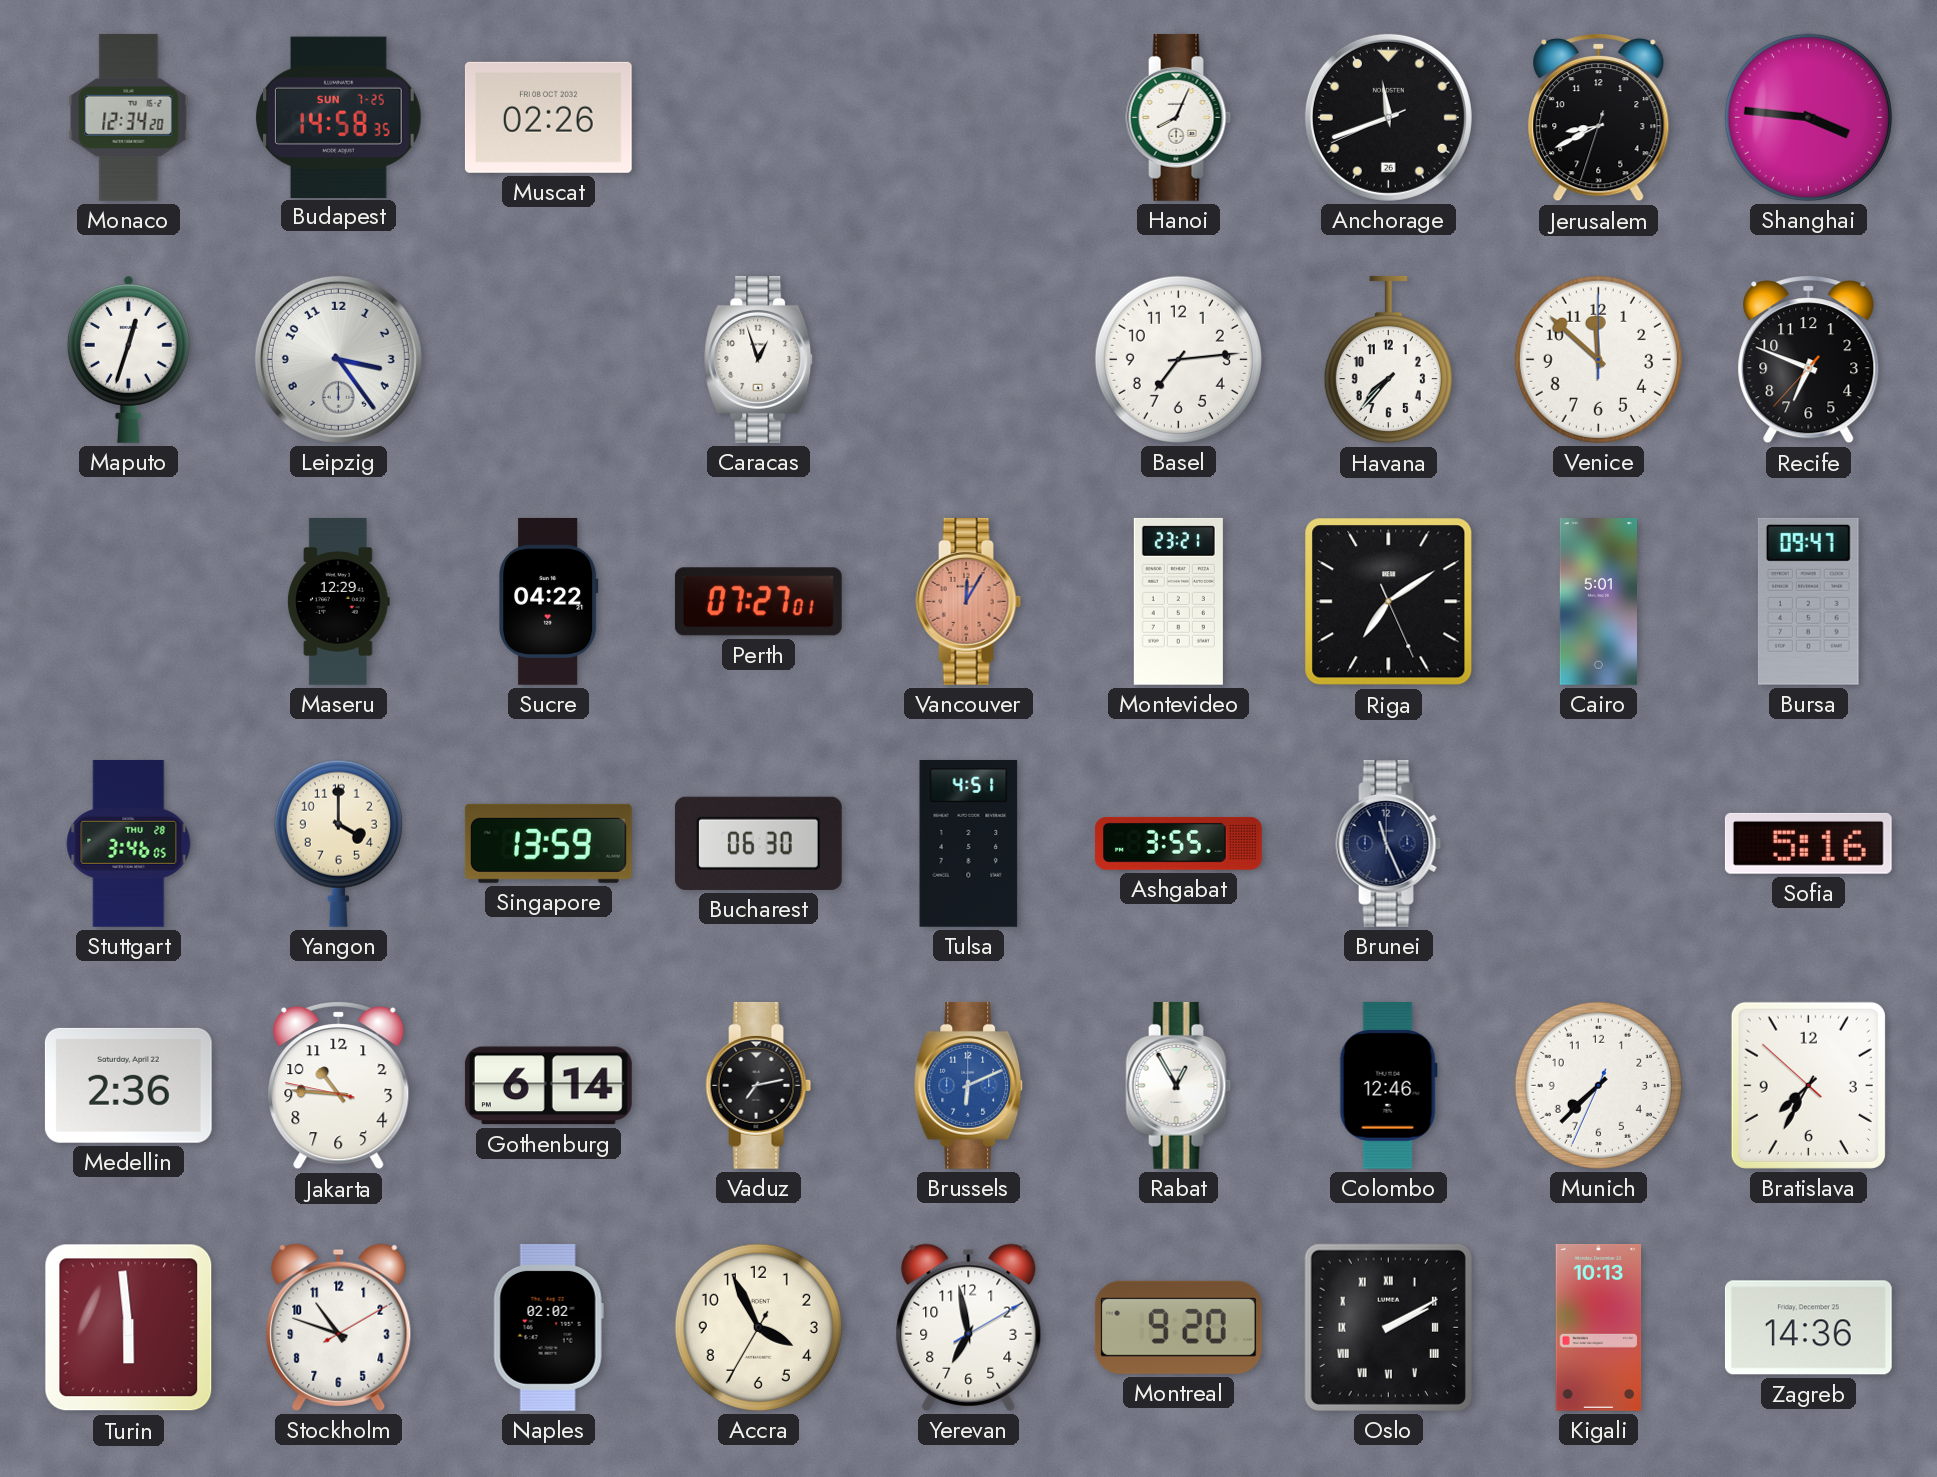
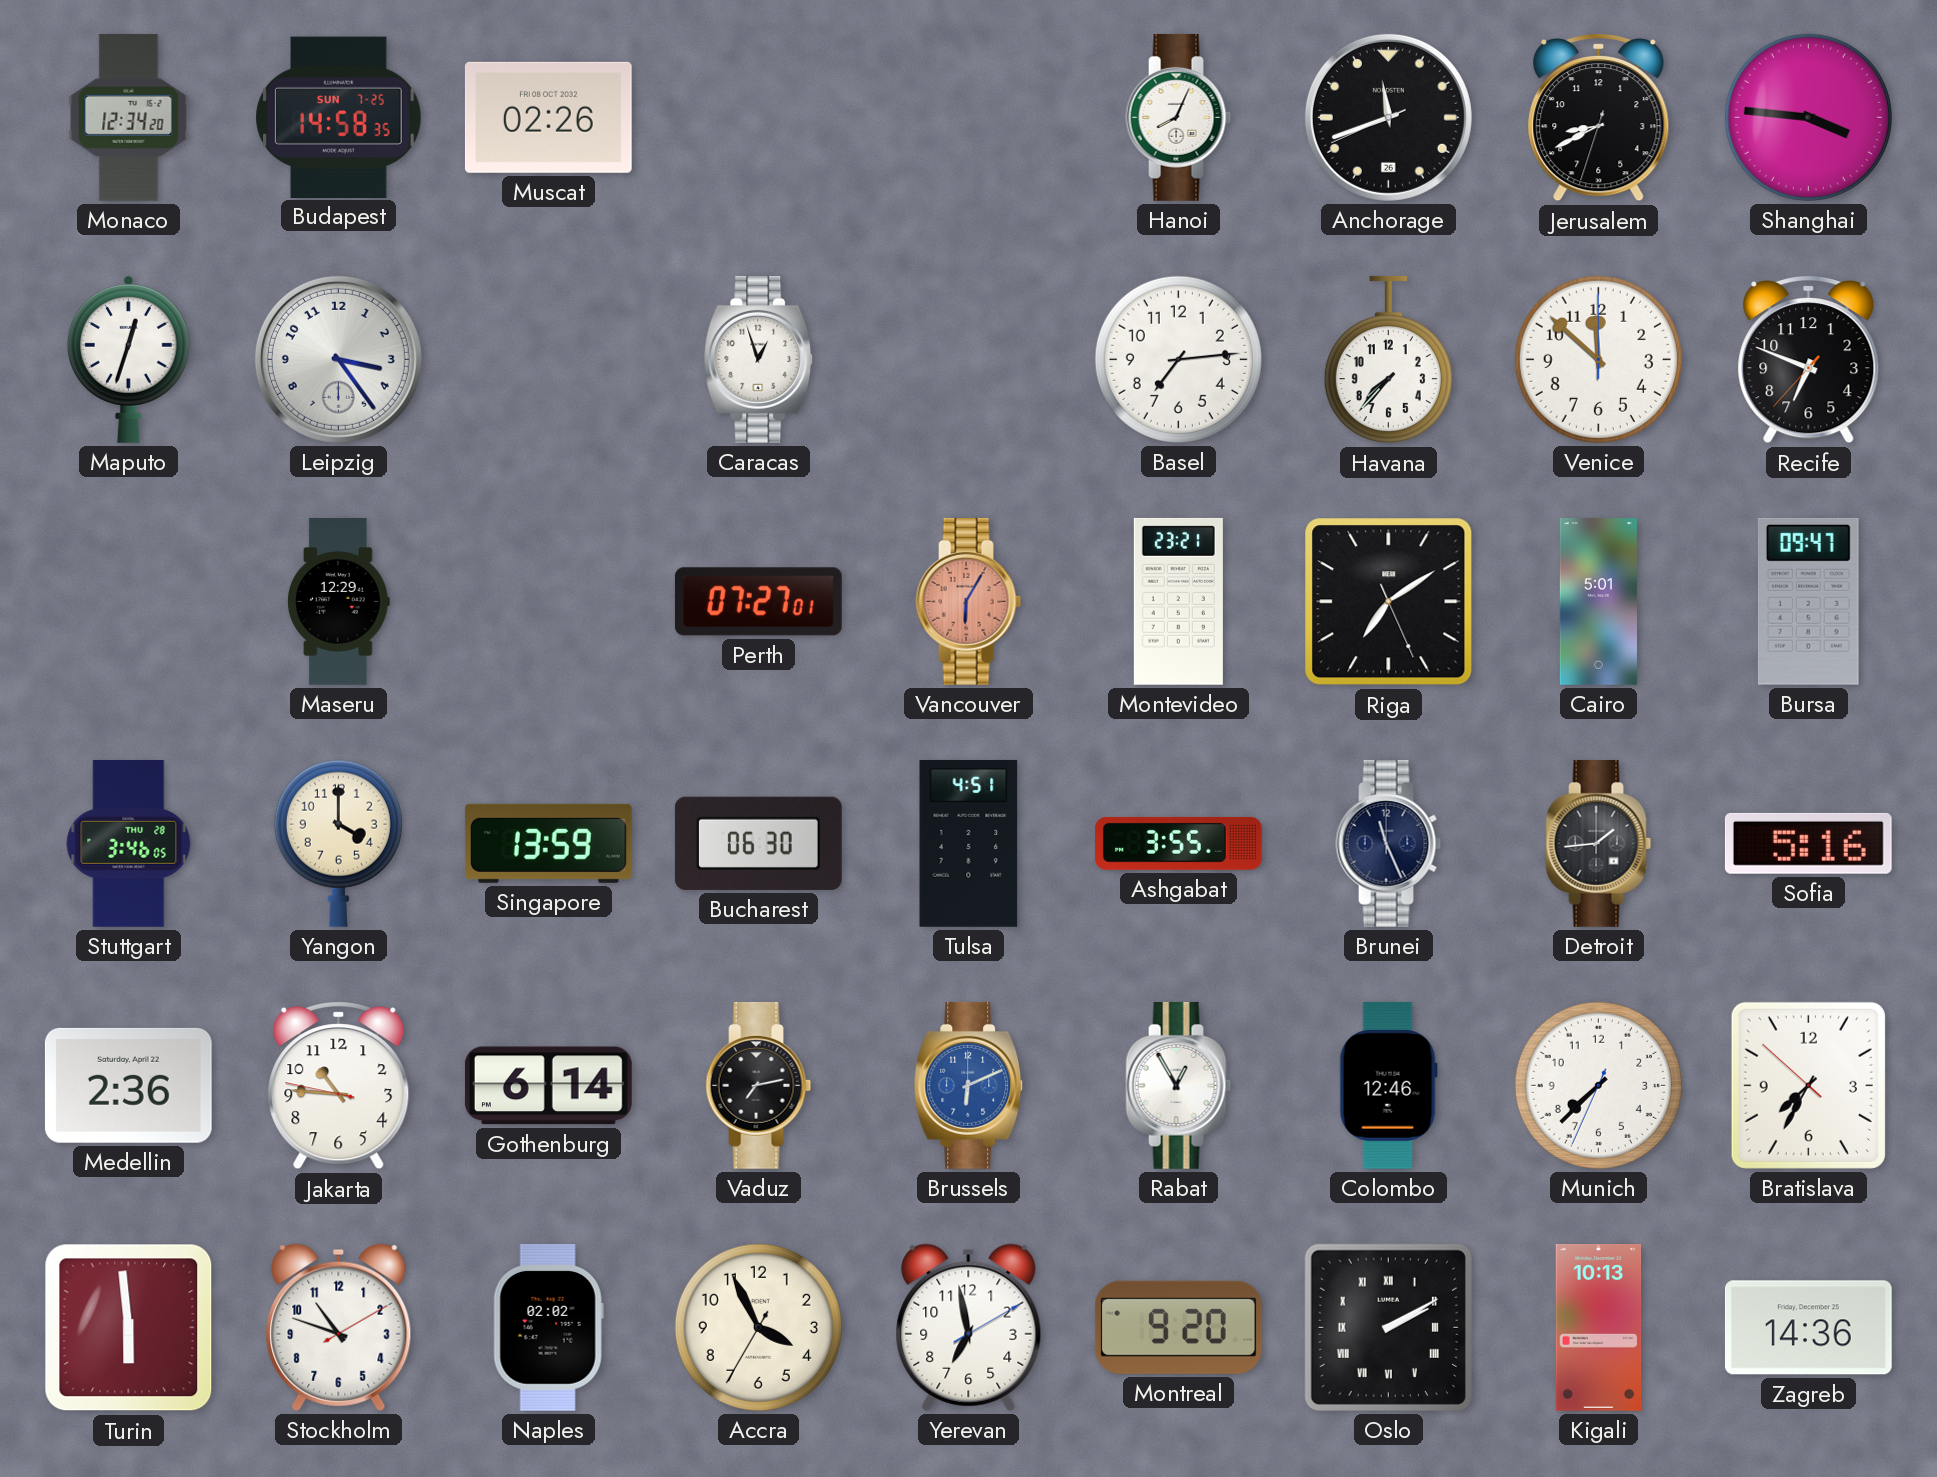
Sucre: 04:22 -> none (549, 601)
Vancouver: 12:05 -> 6:05 (969, 601)
Detroit: none -> 1:44 (1599, 843)
